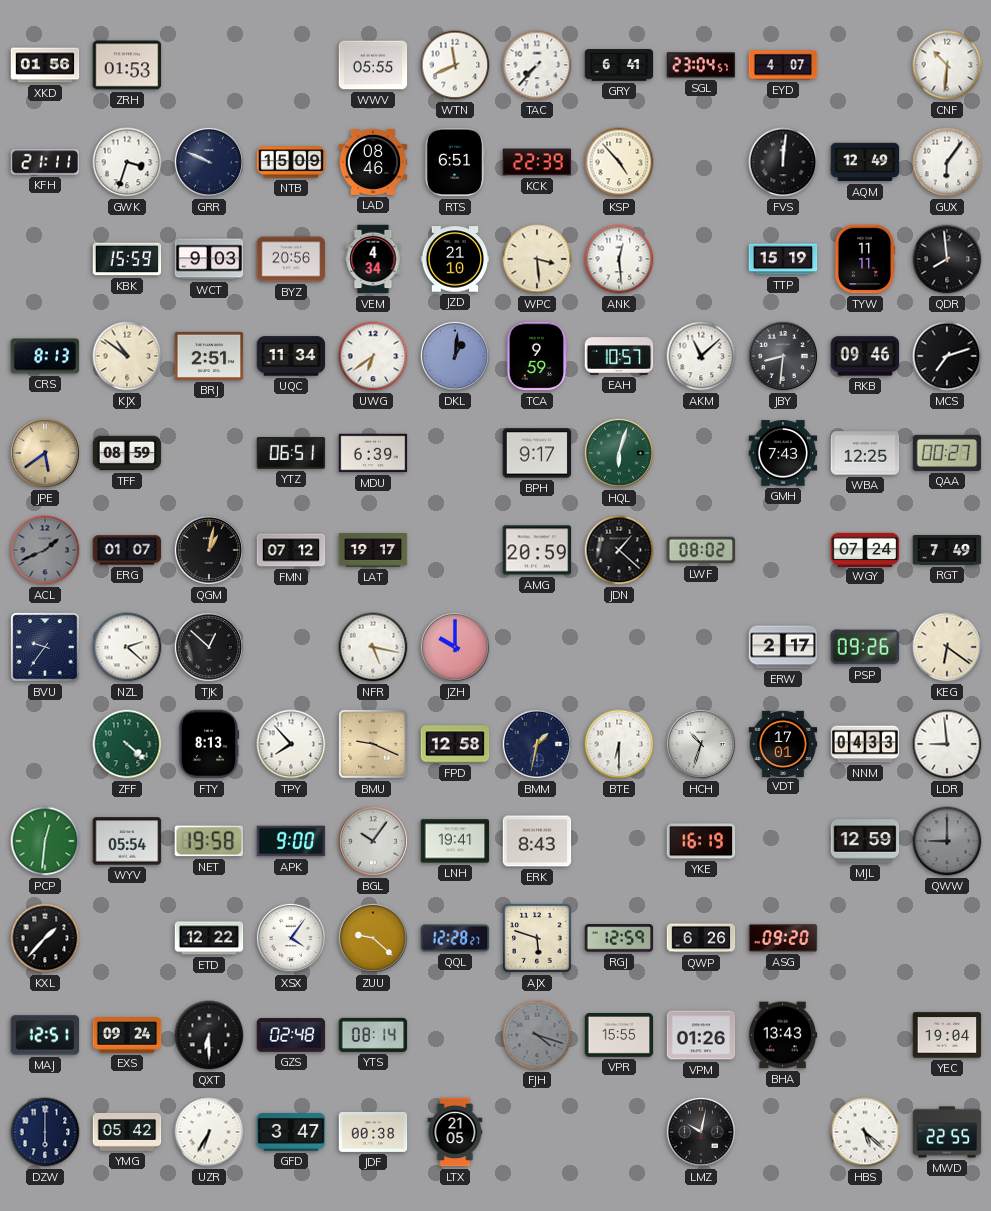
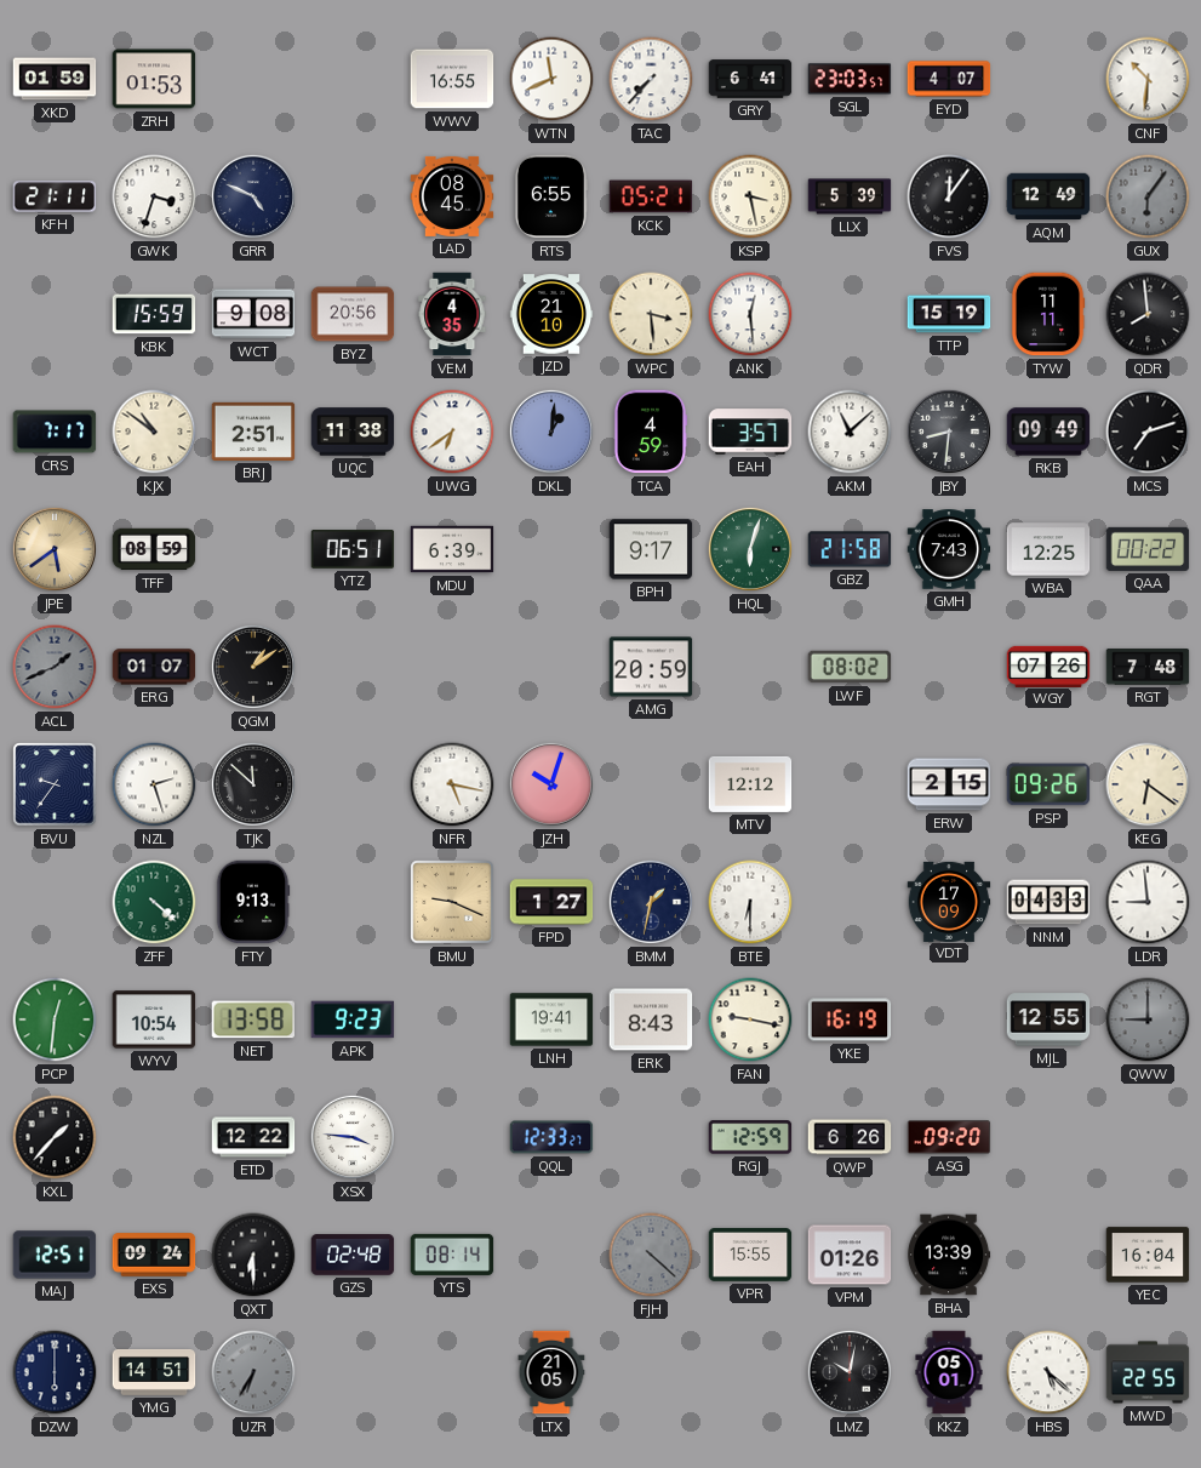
XKD: 01:56 -> 01:59 (55, 79)
WWV: 05:55 -> 16:55 (452, 79)
SGL: 23:04 -> 23:03 (850, 79)
GRR: 9:49 -> 4:49 (253, 196)
NTB: 15:09 -> none (291, 162)
LAD: 08:46 -> 08:45 (452, 196)
RTS: 6:51 -> 6:55 (550, 196)
KCK: 22:39 -> 05:21 (651, 196)
KSP: 4:53 -> 3:28 (750, 196)
LLX: none -> 5:39 (850, 196)
FVS: 12:01 -> 12:06 (949, 196)
GUX dial: white -> grey (1148, 196)
WCT: 9:03 -> 9:08 (253, 314)
VEM: 4:34 -> 4:35 (452, 314)
CRS: 8:13 -> 7:17 (55, 432)
UQC: 11:34 -> 11:38 (353, 432)
TCA: 9:59 -> 4:59 (651, 432)
EAH: 10:57 -> 3:57 (750, 432)
RKB: 09:46 -> 09:49 (1048, 432)
GBZ: none -> 21:58 (850, 549)
QAA: 00:27 -> 00:22 (1148, 549)
QGM: 1:02 -> 1:09 (253, 667)
FMN: 07:12 -> none (291, 550)
LAT: 19:17 -> none (373, 550)
JDN: 1:22 -> none (619, 550)
WGY: 07:24 -> 07:26 (1048, 666)
RGT: 7:49 -> 7:48 (1148, 668)
NZL: 2:22 -> 2:27 (154, 784)
TJK: 12:52 -> 11:52 (253, 784)
JZH: 10:00 -> 10:03 (551, 784)
MTV: none -> 12:12 (750, 784)
ERW: 2:17 -> 2:15 (949, 784)
FTY: 8:13 -> 9:13 (253, 902)
TPY: 7:53 -> none (291, 744)
FPD: 12:58 -> 1:27 (551, 902)
HCH: 10:33 -> none (701, 744)
VDT: 17:01 -> 17:09 (949, 901)
WYV: 05:54 -> 10:54 (154, 1019)
NET: 19:58 -> 13:58 (252, 1019)
APK: 9:00 -> 9:23 (353, 1019)
BGL: 10:06 -> none (373, 841)
FAN: none -> 9:17 (750, 1019)
MJL: 12:59 -> 12:55 (1048, 1019)
XSX: 4:06 -> 3:46 (353, 1137)
ZUU: 9:22 -> none (373, 938)
QQL: 12:28 -> 12:33 (551, 1137)
AJX: 5:48 -> none (537, 938)
FJH: 4:18 -> 4:22 (651, 1255)
BHA: 13:43 -> 13:39 (949, 1255)
YEC: 19:04 -> 16:04 (1148, 1255)
YMG: 05:42 -> 14:51 (154, 1373)
UZR dial: white -> grey (253, 1372)
GFD: 3:47 -> none (291, 1132)
JDF: 00:38 -> none (373, 1132)
KKZ: none -> 05:01 (949, 1372)
